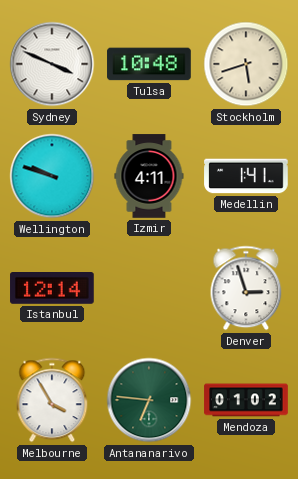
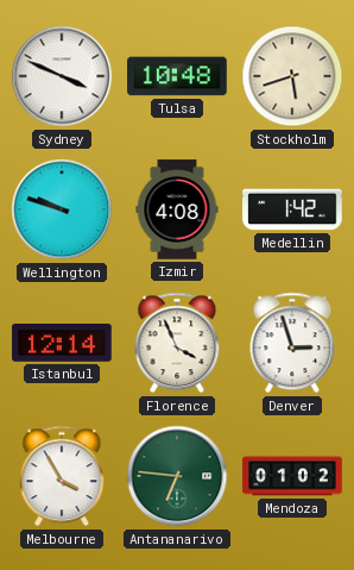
Izmir: 4:11 -> 4:08 (177, 209)
Medellin: 1:41 -> 1:42 (292, 209)
Florence: none -> 3:56 (177, 343)
